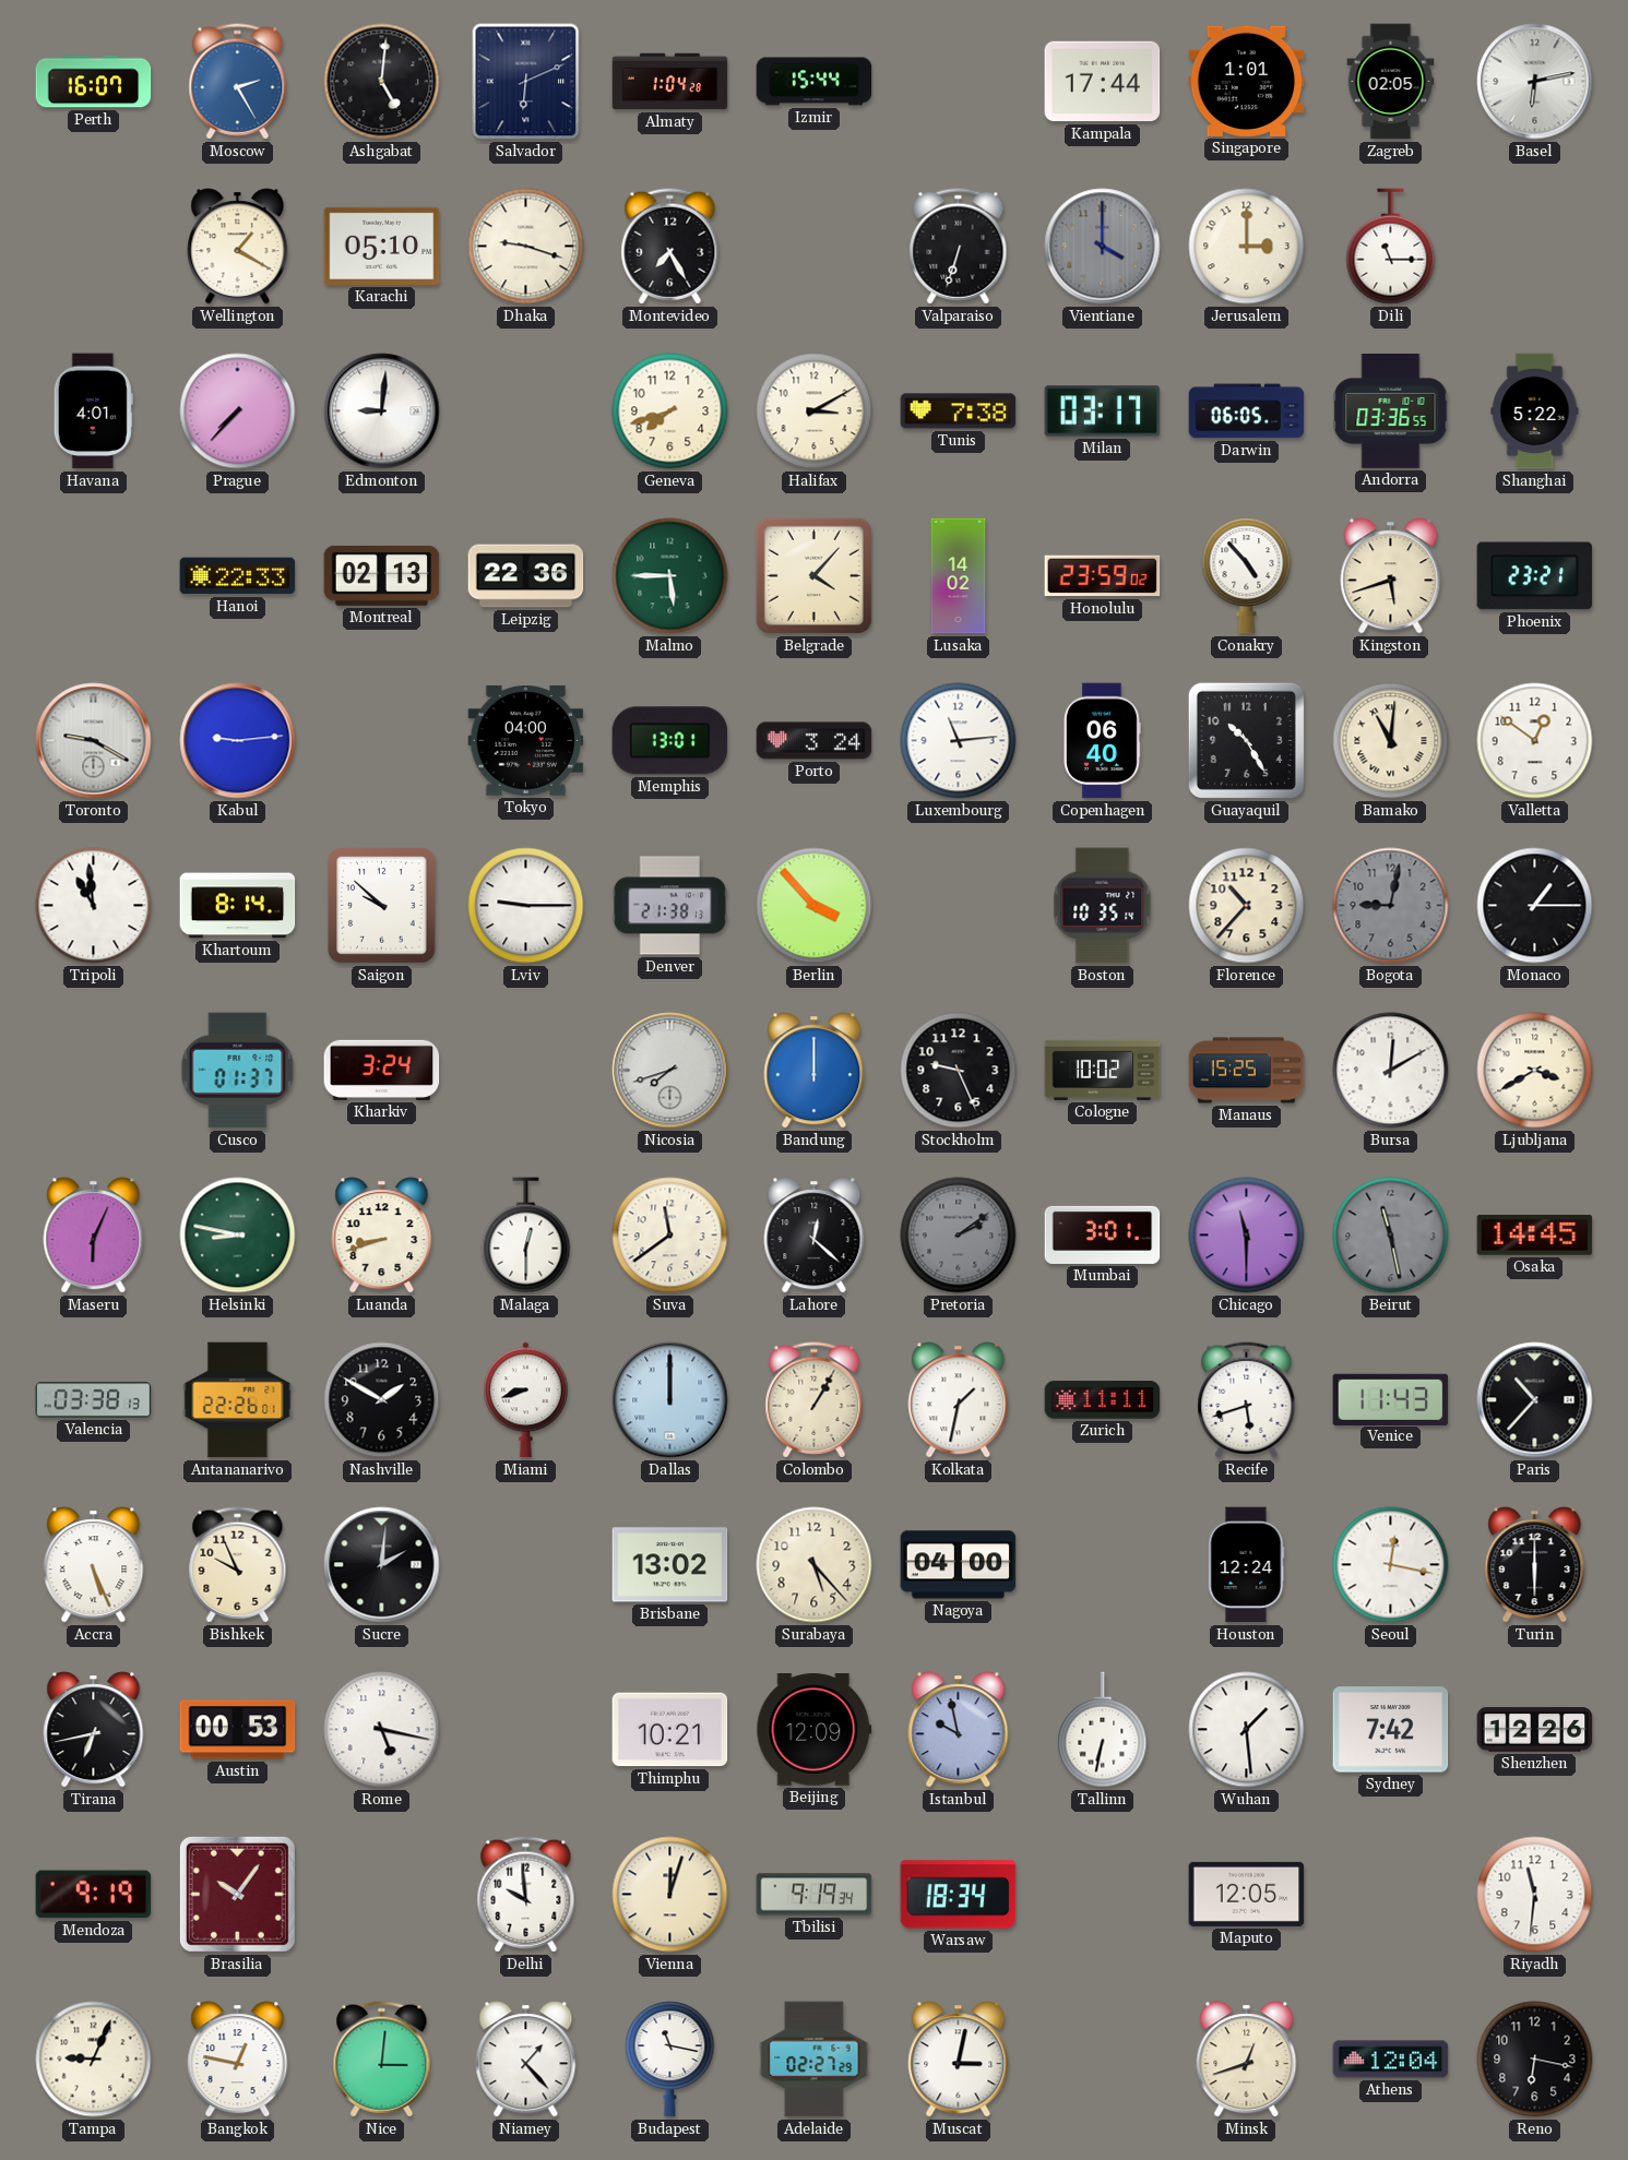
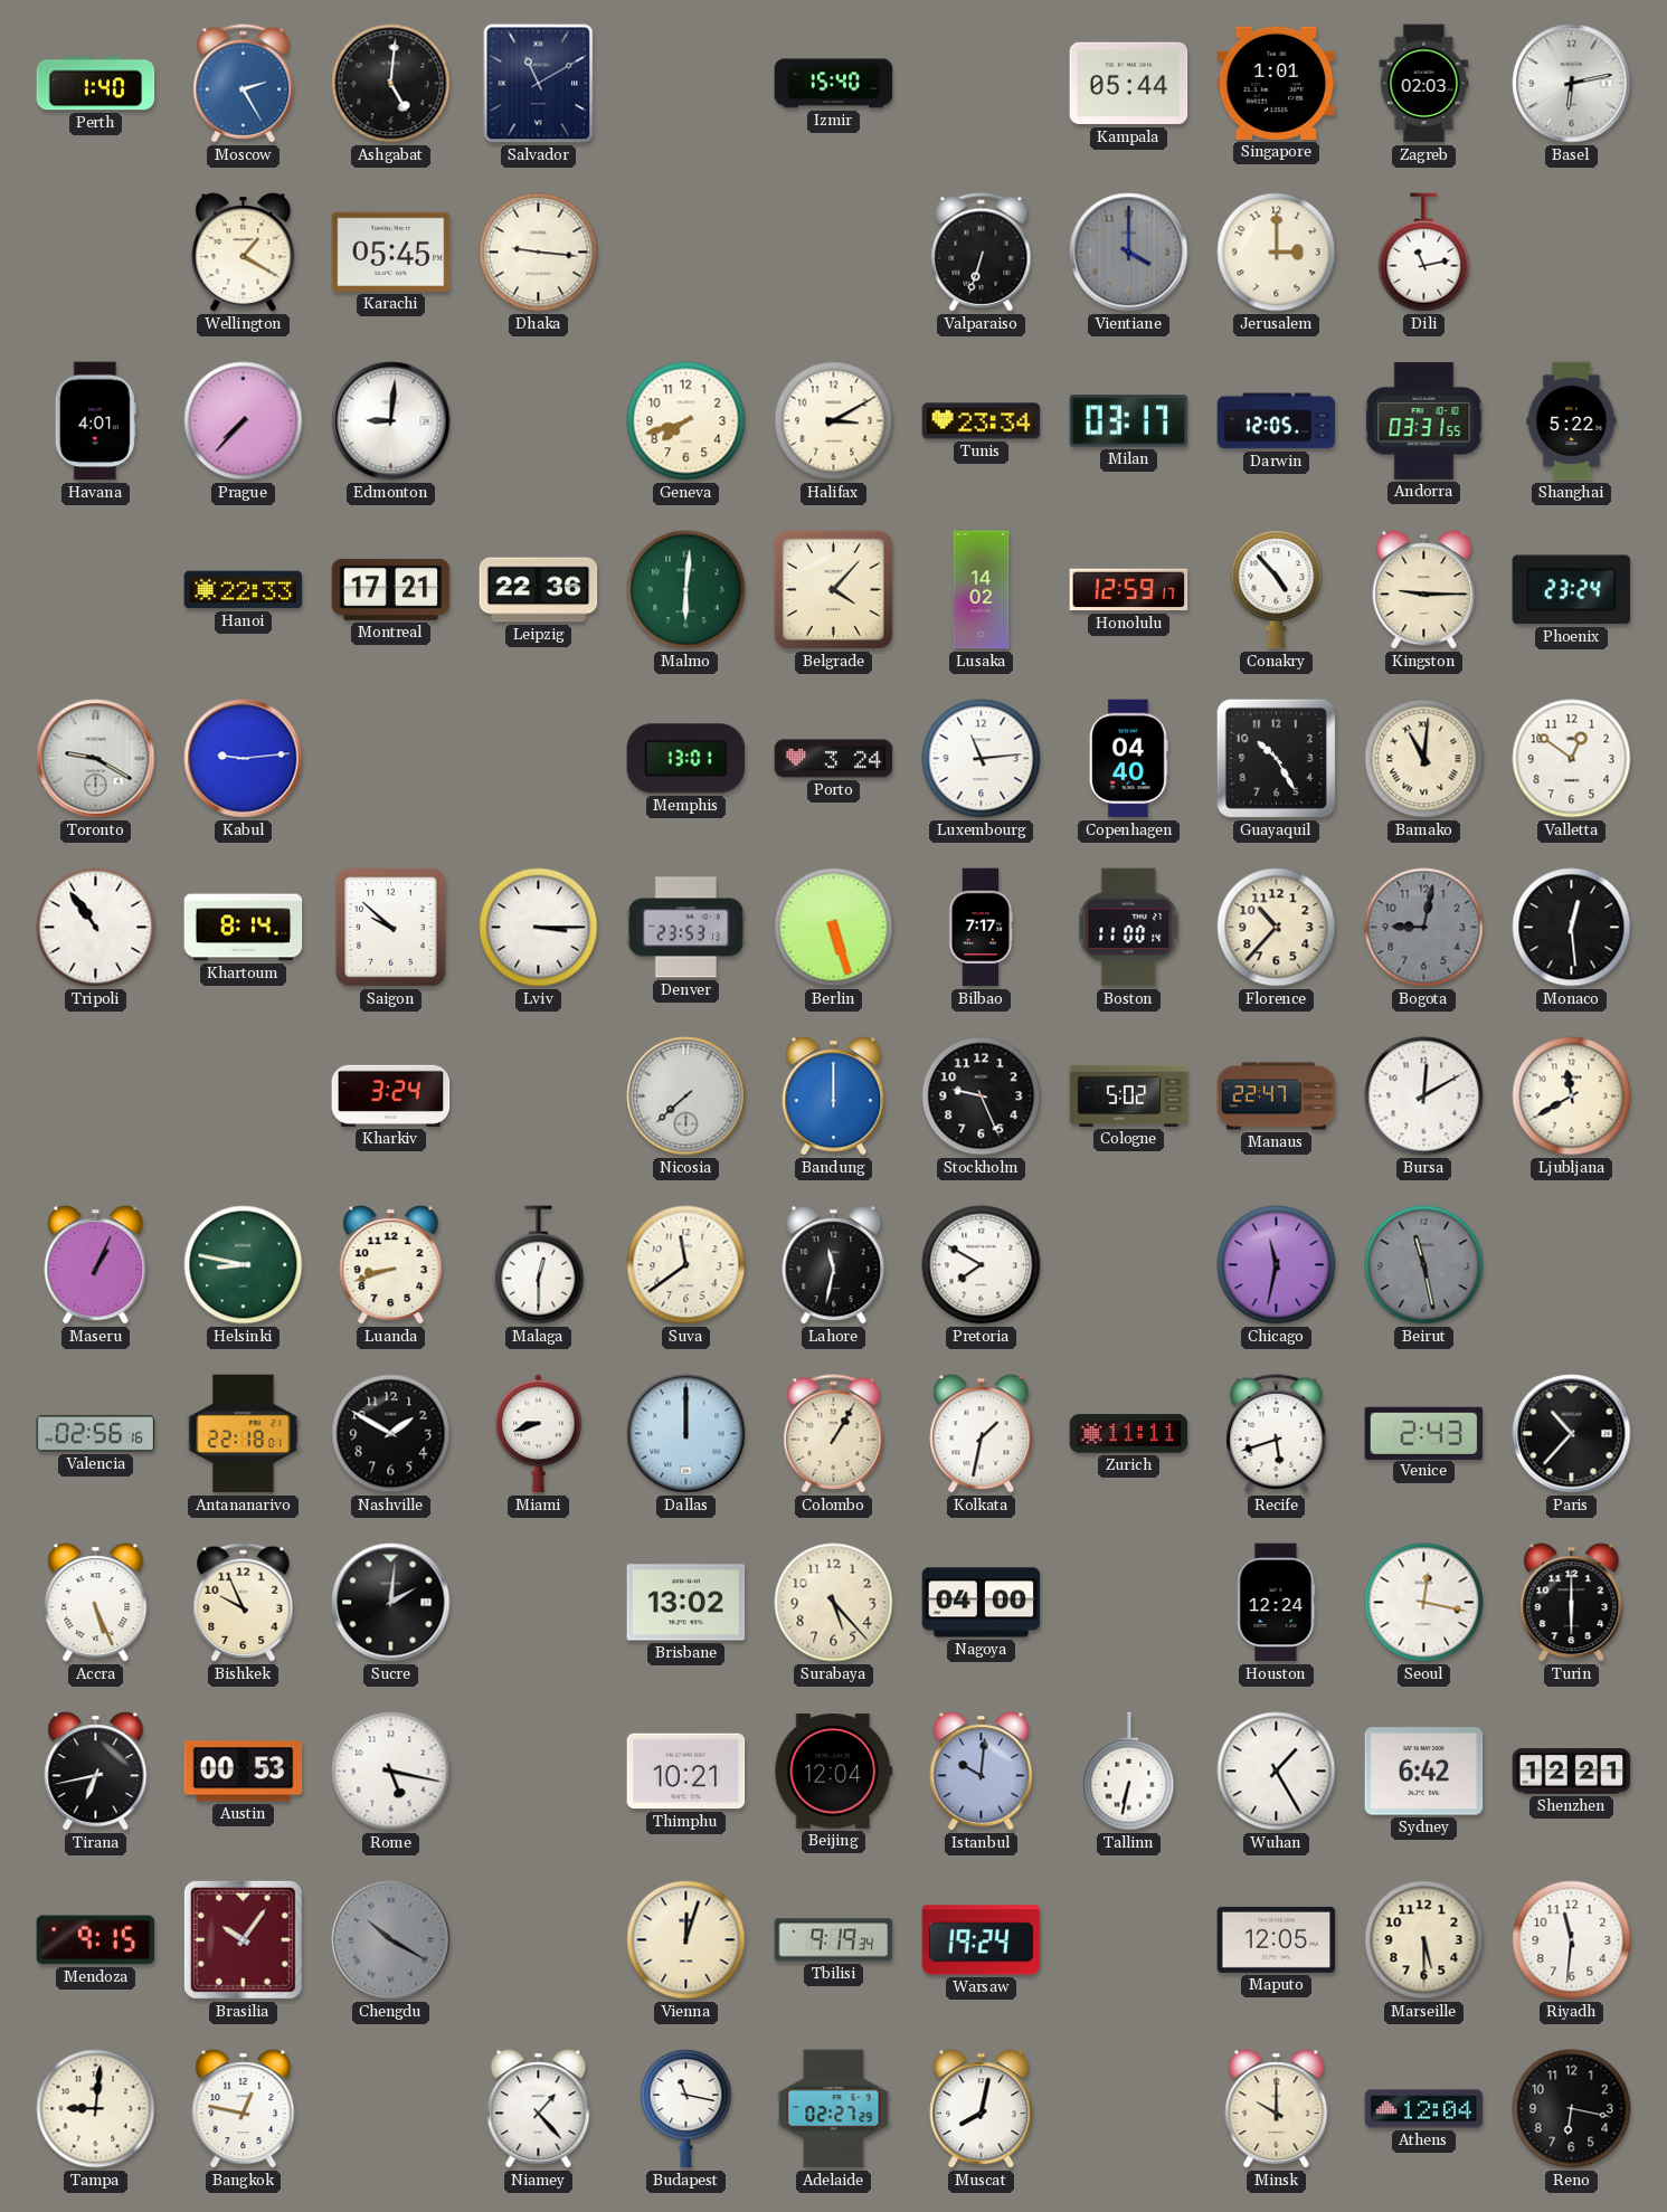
Perth: 16:07 -> 1:40 (96, 84)
Salvador: 6:11 -> 11:10 (539, 84)
Almaty: 1:04 -> none (670, 82)
Izmir: 15:44 -> 15:40 (834, 84)
Kampala: 17:44 -> 05:44 (1129, 84)
Zagreb: 02:05 -> 02:03 (1424, 84)
Karachi: 05:10 -> 05:45 (391, 251)
Dhaka: 9:18 -> 9:16 (539, 253)
Montevideo: 7:25 -> none (670, 247)
Dili: 11:15 -> 11:13 (1424, 253)
Tunis: 7:38 -> 23:34 (982, 421)
Darwin: 06:05 -> 12:05 (1277, 421)
Andorra: 03:36 -> 03:31 (1424, 421)
Montreal: 02:13 -> 17:21 (391, 589)
Malmo: 5:45 -> 6:01 (686, 590)
Honolulu: 23:59 -> 12:59 (1129, 590)
Kingston: 5:42 -> 9:15 (1424, 590)
Phoenix: 23:21 -> 23:24 (1572, 590)
Tokyo: 04:00 -> none (526, 741)
Copenhagen: 06:40 -> 04:40 (1128, 759)
Tripoli: 10:59 -> 10:54 (96, 928)
Lviv: 9:15 -> 3:15 (539, 928)
Denver: 21:38 -> 23:53 (686, 928)
Berlin: 3:53 -> 5:27 (834, 928)
Bilbao: none -> 7:17 (981, 928)
Boston: 10:35 -> 11:00 (1129, 928)
Monaco: 1:15 -> 12:29 (1572, 928)
Cusco: 01:37 -> none (238, 1071)
Nicosia: 7:42 -> 7:38 (686, 1096)
Cologne: 10:02 -> 5:02 (1129, 1095)
Manaus: 15:25 -> 22:47 (1277, 1096)
Ljubljana: 3:40 -> 11:40 (1572, 1096)
Maseru: 6:04 -> 1:04 (96, 1265)
Lahore: 12:22 -> 11:32 (834, 1265)
Pretoria: 2:09 -> 7:50 (982, 1265)
Pretoria dial: grey -> white (982, 1265)
Mumbai: 3:01 -> none (1103, 1234)
Chicago: 11:30 -> 11:32 (1277, 1265)
Osaka: 14:45 -> none (1535, 1236)
Valencia: 03:38 -> 02:56 (96, 1434)
Antananarivo: 22:26 -> 22:18 (244, 1434)
Venice: 11:43 -> 2:43 (1424, 1433)
Beijing: 12:09 -> 12:04 (834, 1772)
Istanbul: 9:58 -> 10:01 (982, 1772)
Wuhan: 1:29 -> 1:25 (1277, 1772)
Sydney: 7:42 -> 6:42 (1424, 1772)
Shenzhen: 12:26 -> 12:21 (1572, 1772)
Mendoza: 9:19 -> 9:15 (96, 1940)
Chengdu: none -> 10:20 (391, 1940)
Delhi: 9:59 -> none (526, 1895)
Warsaw: 18:34 -> 19:24 (982, 1940)
Marseille: none -> 5:30 (1424, 1940)
Tampa: 9:04 -> 9:01 (96, 2109)
Nice: 3:01 -> none (382, 2060)
Muscat: 3:02 -> 8:02 (982, 2109)
Minsk: 12:42 -> 10:00 (1277, 2109)
